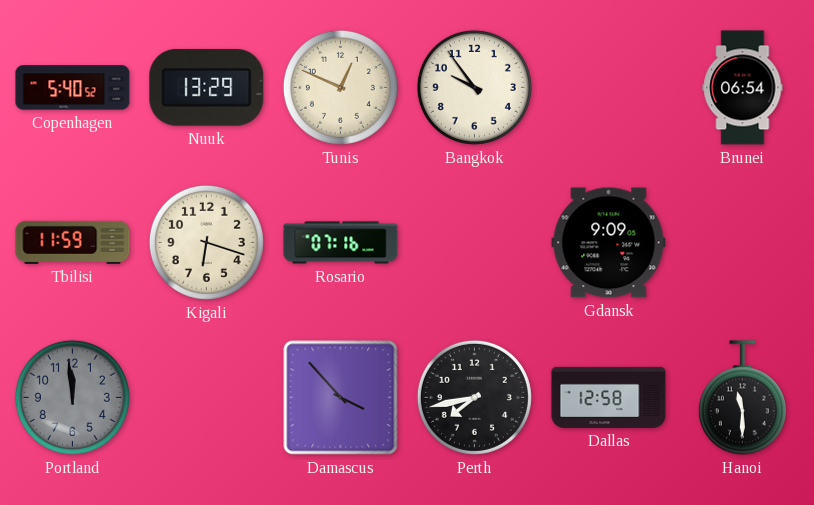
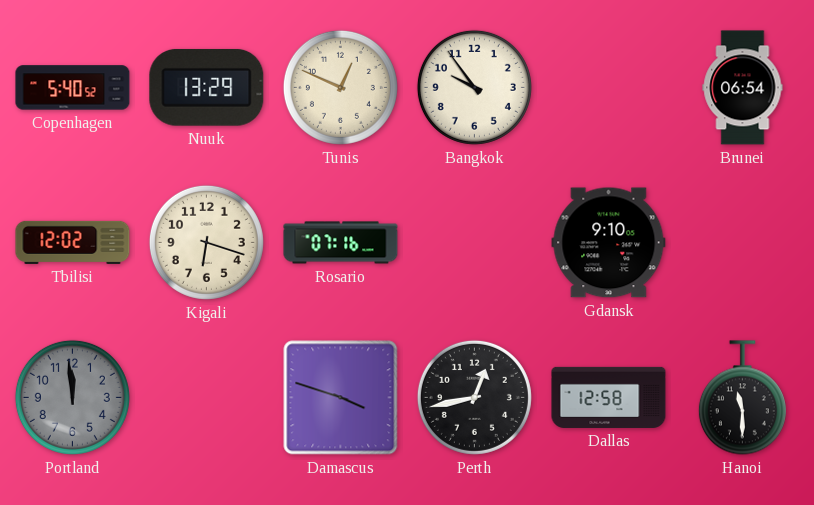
Tbilisi: 11:59 -> 12:02 (73, 242)
Gdansk: 9:09 -> 9:10 (609, 243)
Damascus: 3:53 -> 3:48 (341, 398)
Perth: 7:43 -> 12:43 (474, 397)
